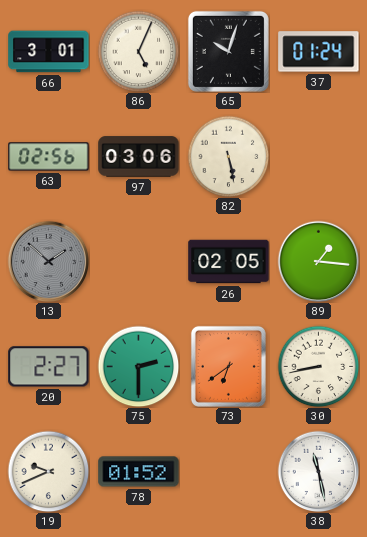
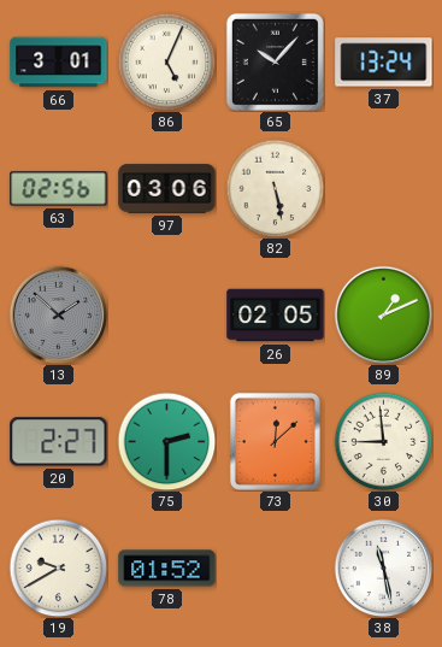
65: 10:03 -> 10:07 (275, 61)
37: 01:24 -> 13:24 (384, 63)
89: 1:16 -> 1:11 (383, 314)
73: 6:39 -> 12:08 (275, 441)
30: 8:43 -> 8:59 (383, 441)
19: 9:41 -> 9:40 (58, 567)
